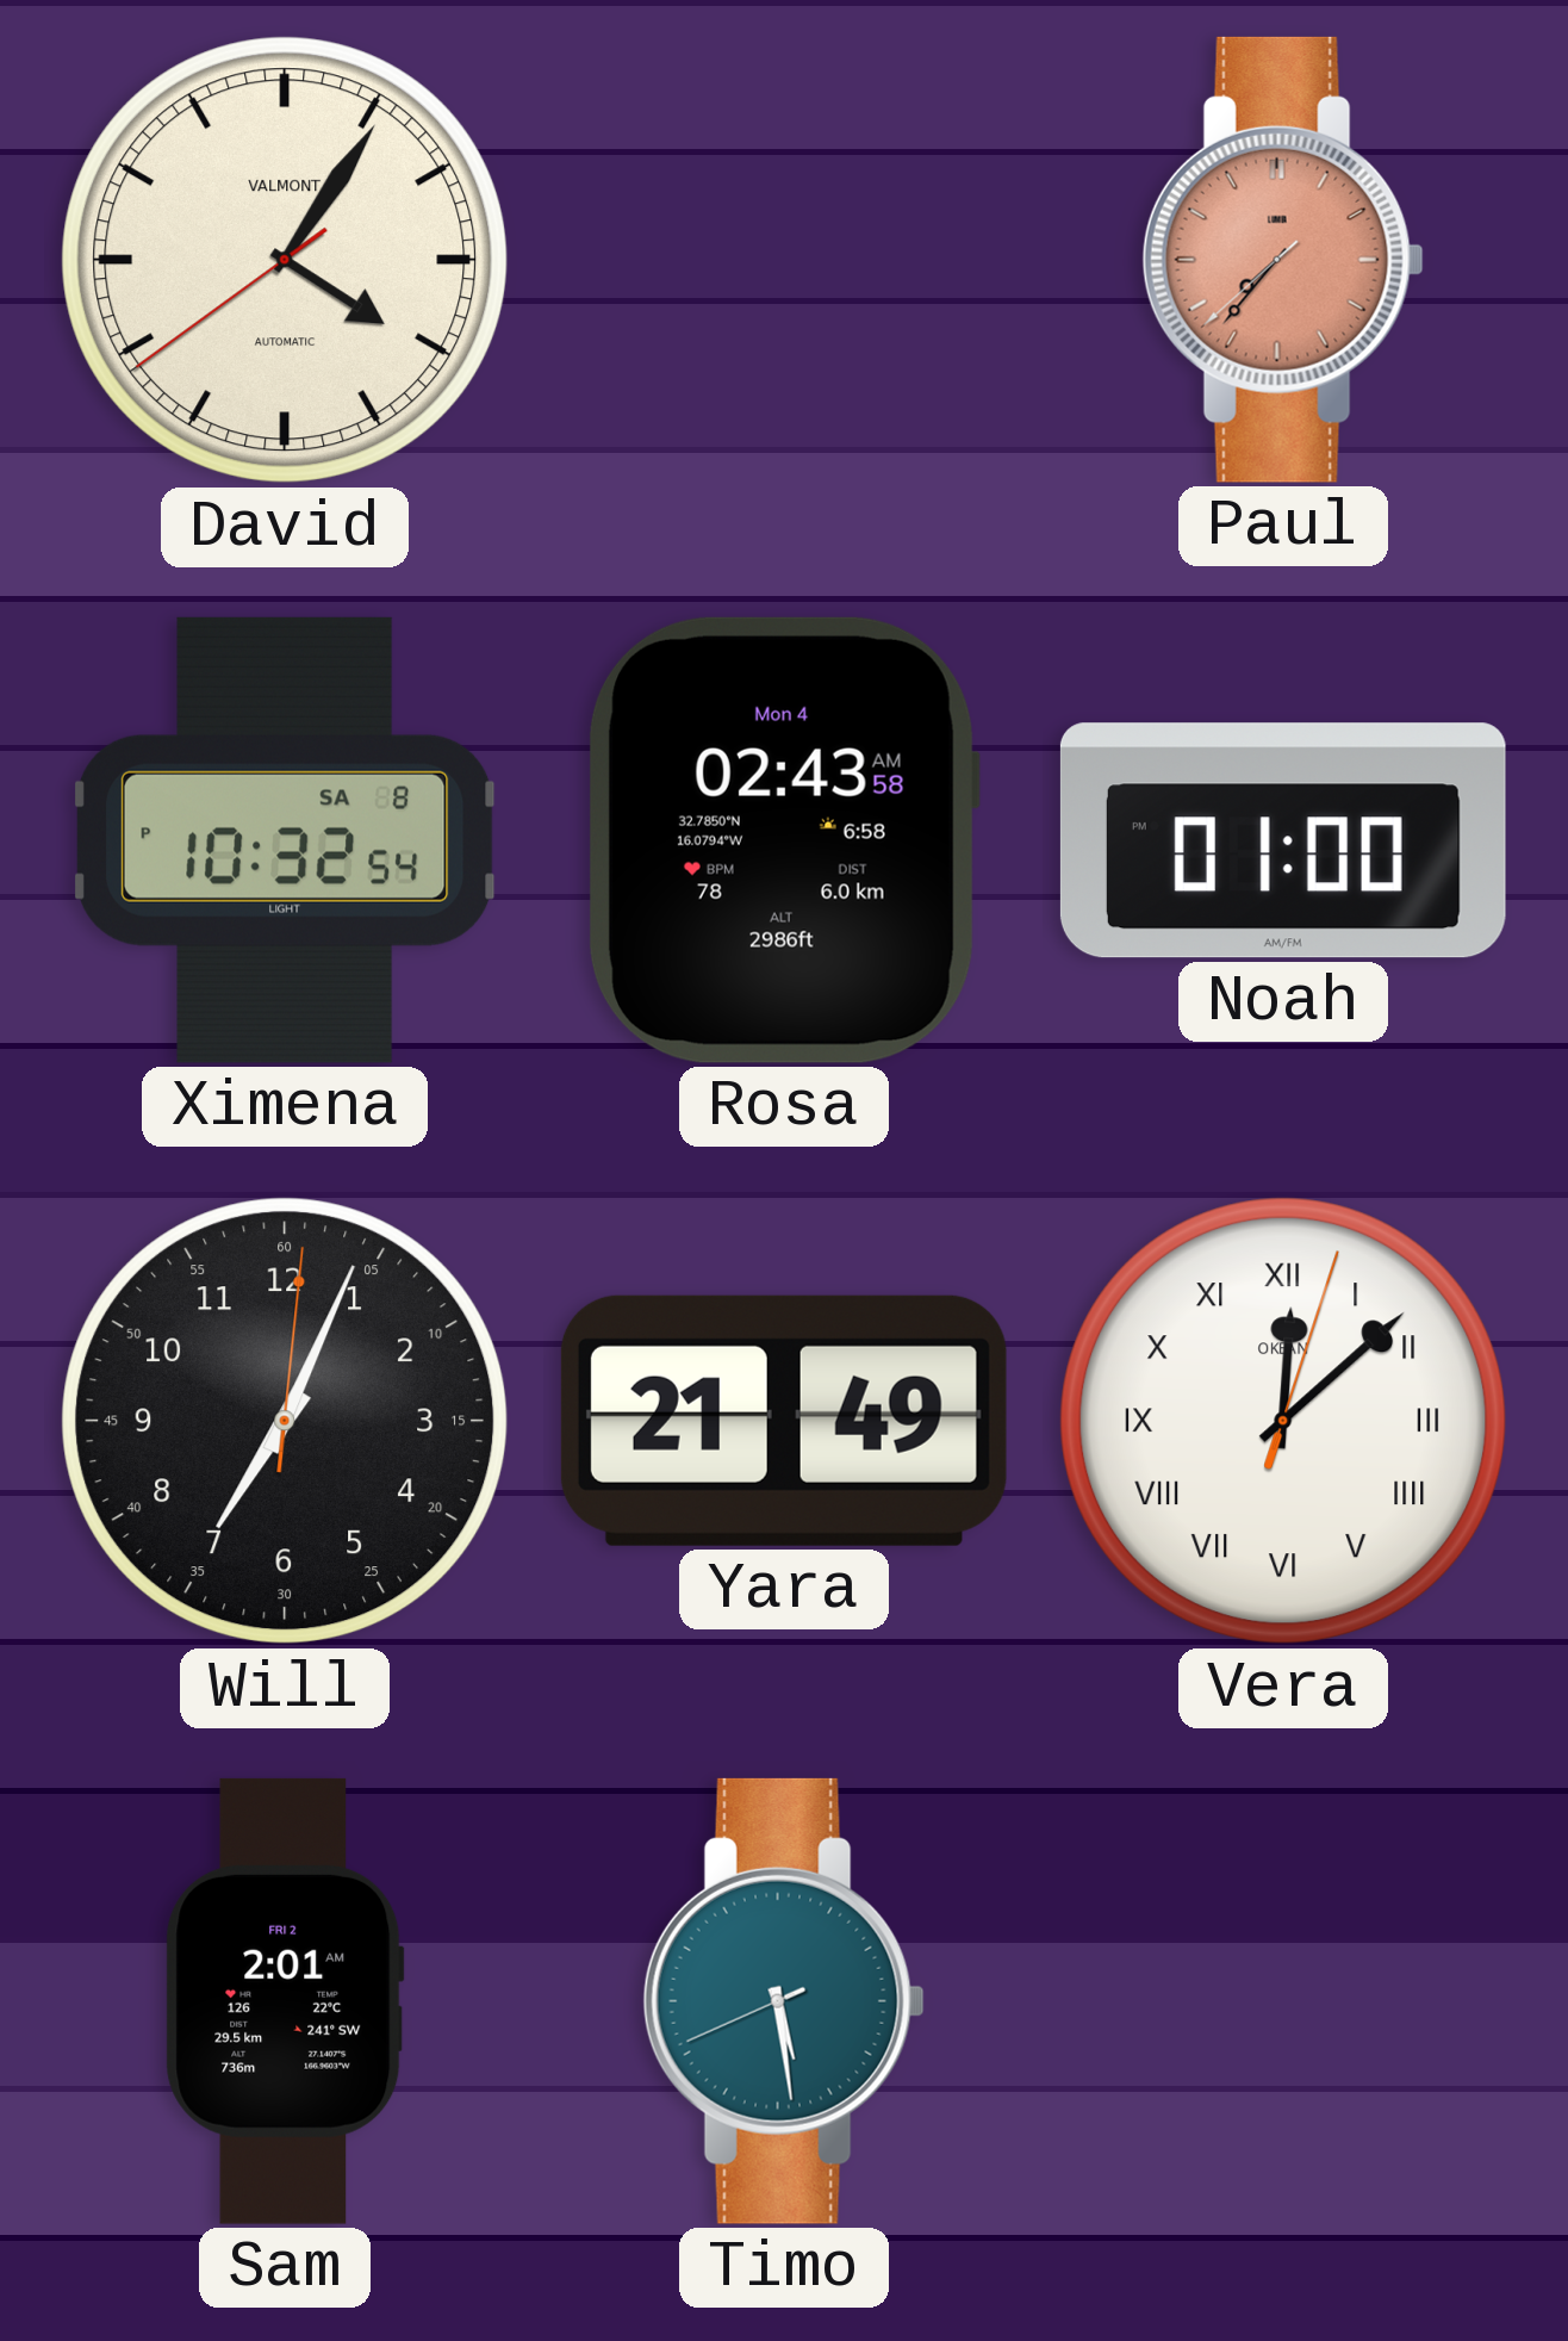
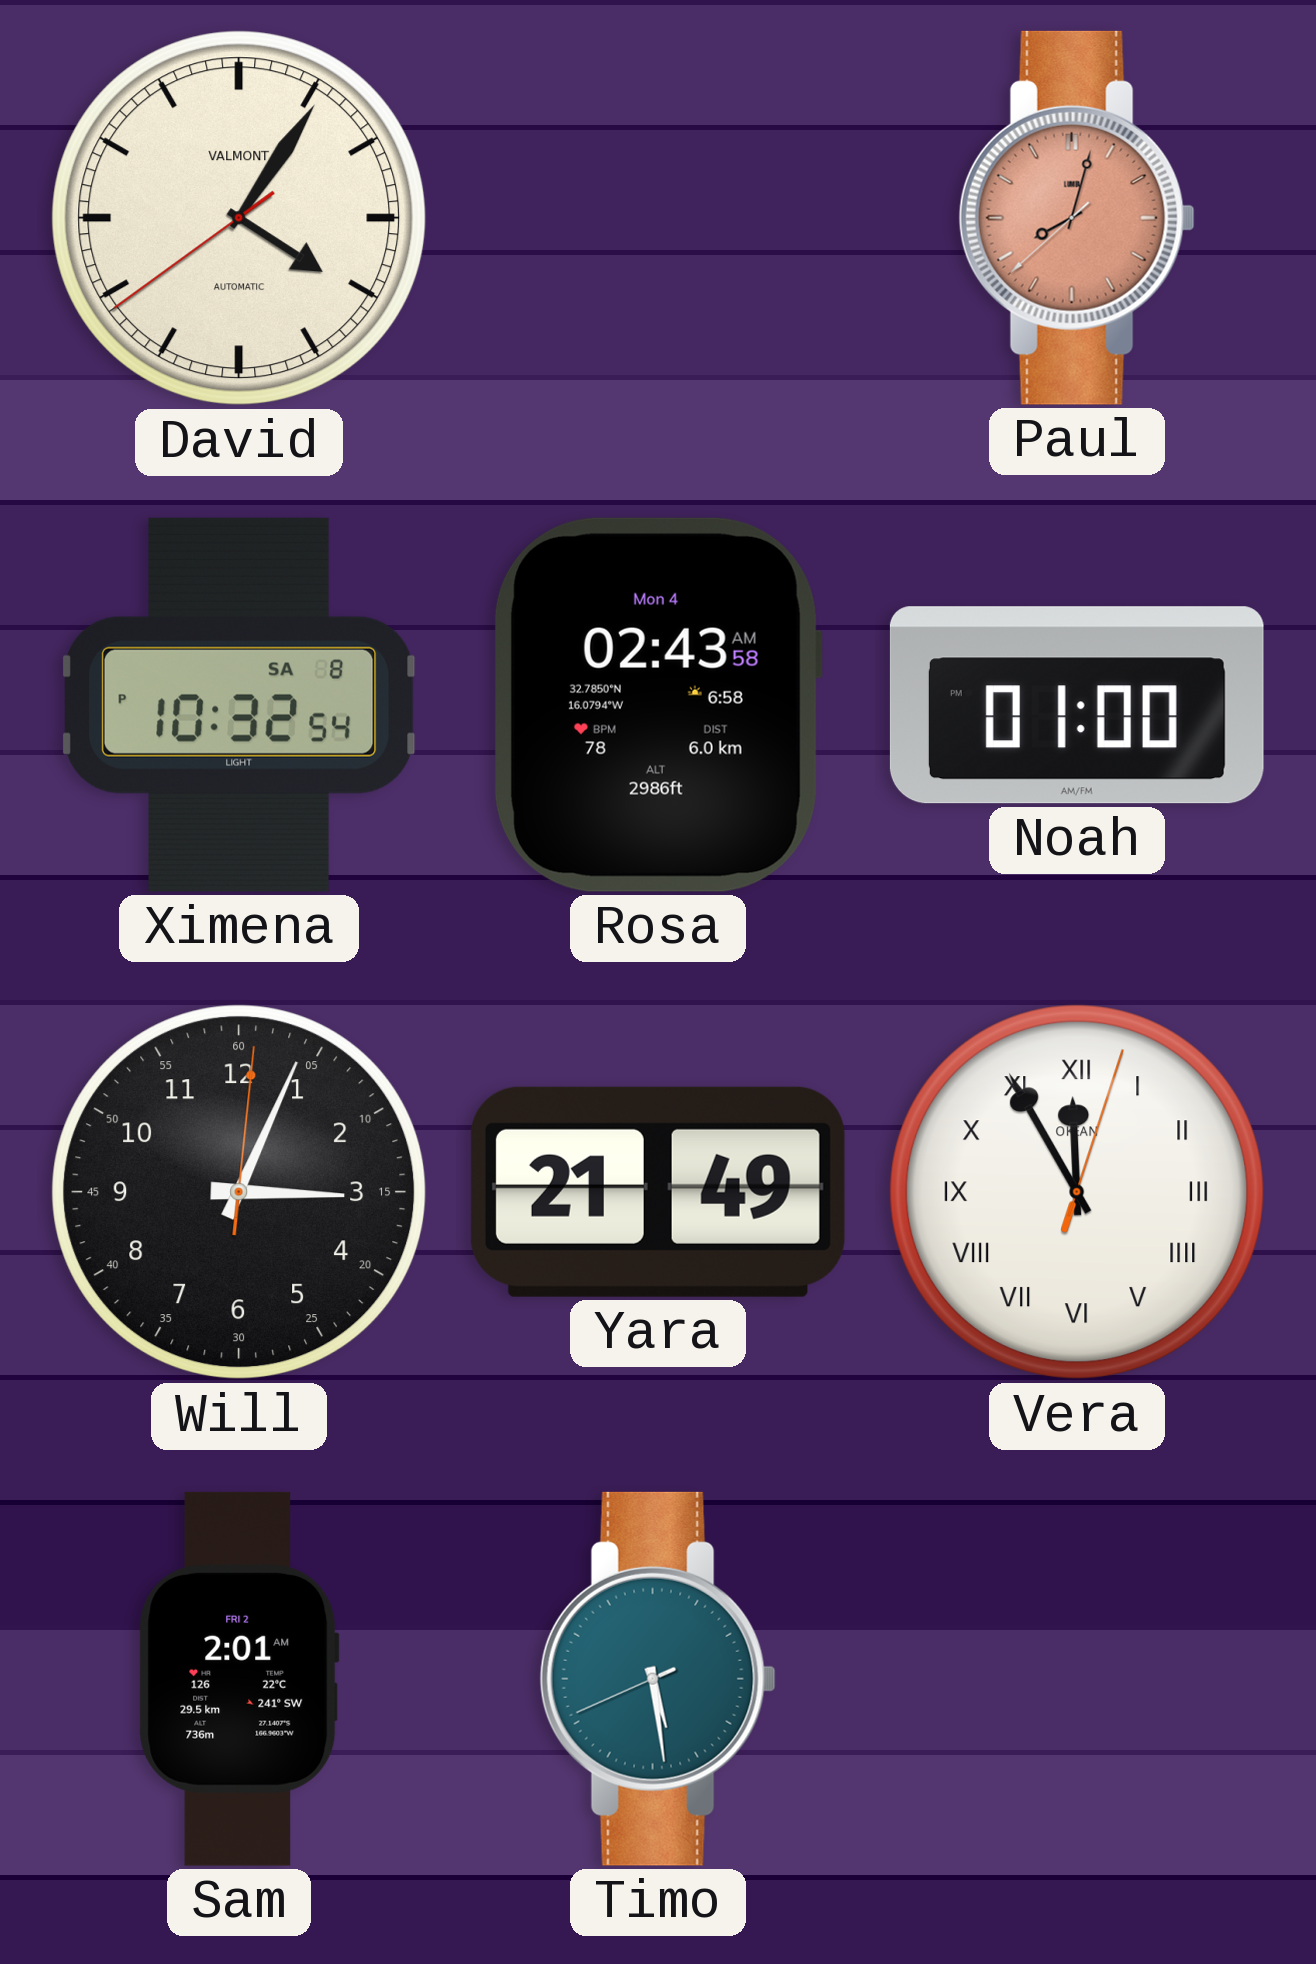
Paul: 7:36 -> 8:02 (1077, 218)
Will: 7:04 -> 3:04 (239, 1192)
Vera: 12:08 -> 11:55 (1077, 1192)
